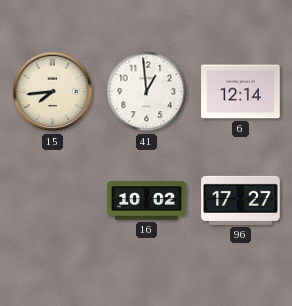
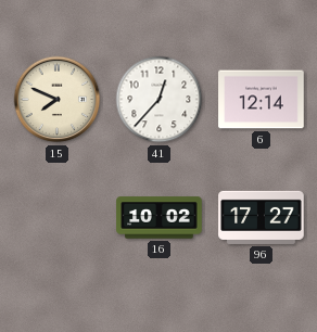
15: 7:44 -> 7:49 (58, 100)
41: 12:59 -> 12:37 (160, 100)
